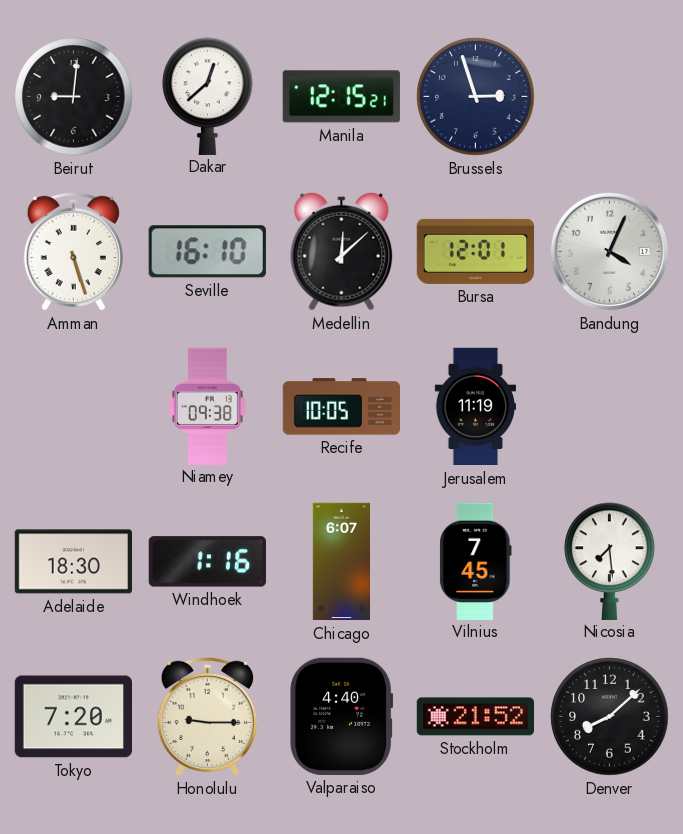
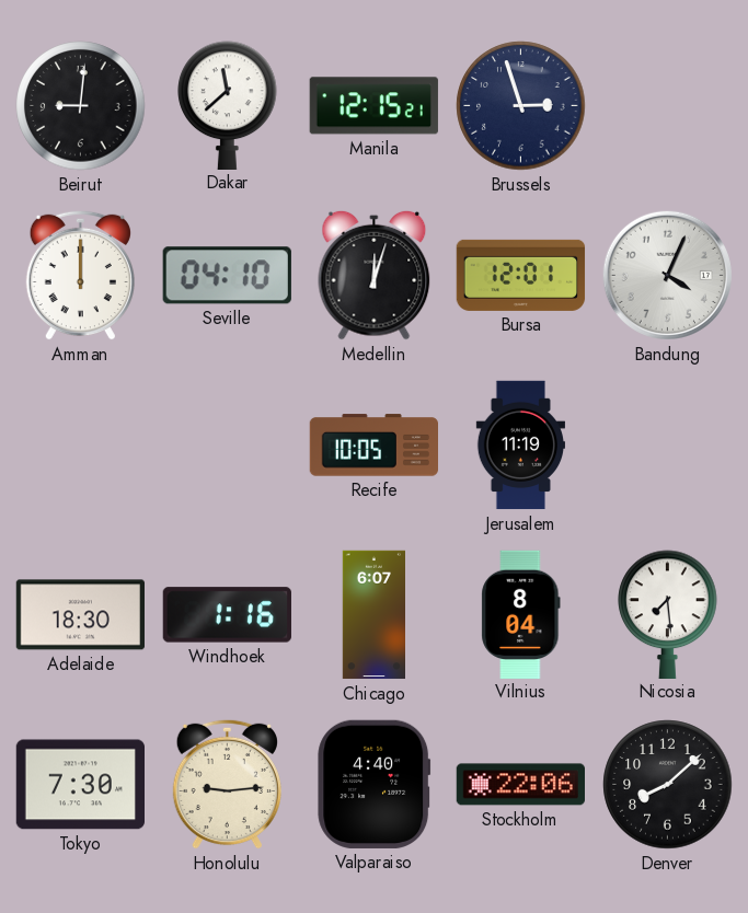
Dakar: 12:38 -> 11:38 (228, 105)
Amman: 5:27 -> 12:00 (80, 275)
Seville: 16:10 -> 04:10 (227, 276)
Medellin: 12:08 -> 12:03 (375, 275)
Niamey: 09:38 -> none (207, 406)
Vilnius: 7:45 -> 8:04 (521, 614)
Tokyo: 7:20 -> 7:30 (80, 785)
Honolulu: 9:15 -> 9:14 (227, 784)
Stockholm: 21:52 -> 22:06 (520, 785)
